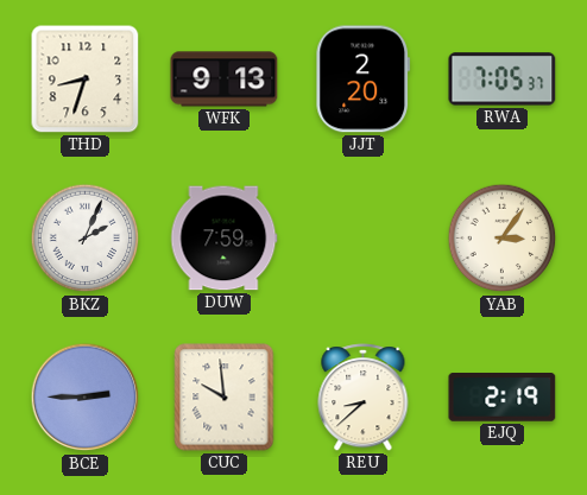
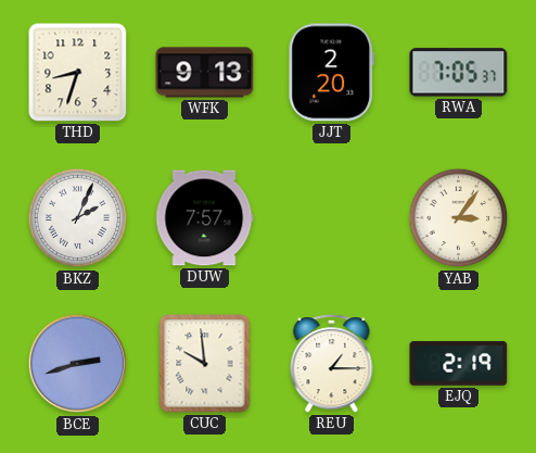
DUW: 7:59 -> 7:57 (204, 218)
BCE: 2:45 -> 2:42 (78, 364)
REU: 8:38 -> 1:15 (332, 364)
